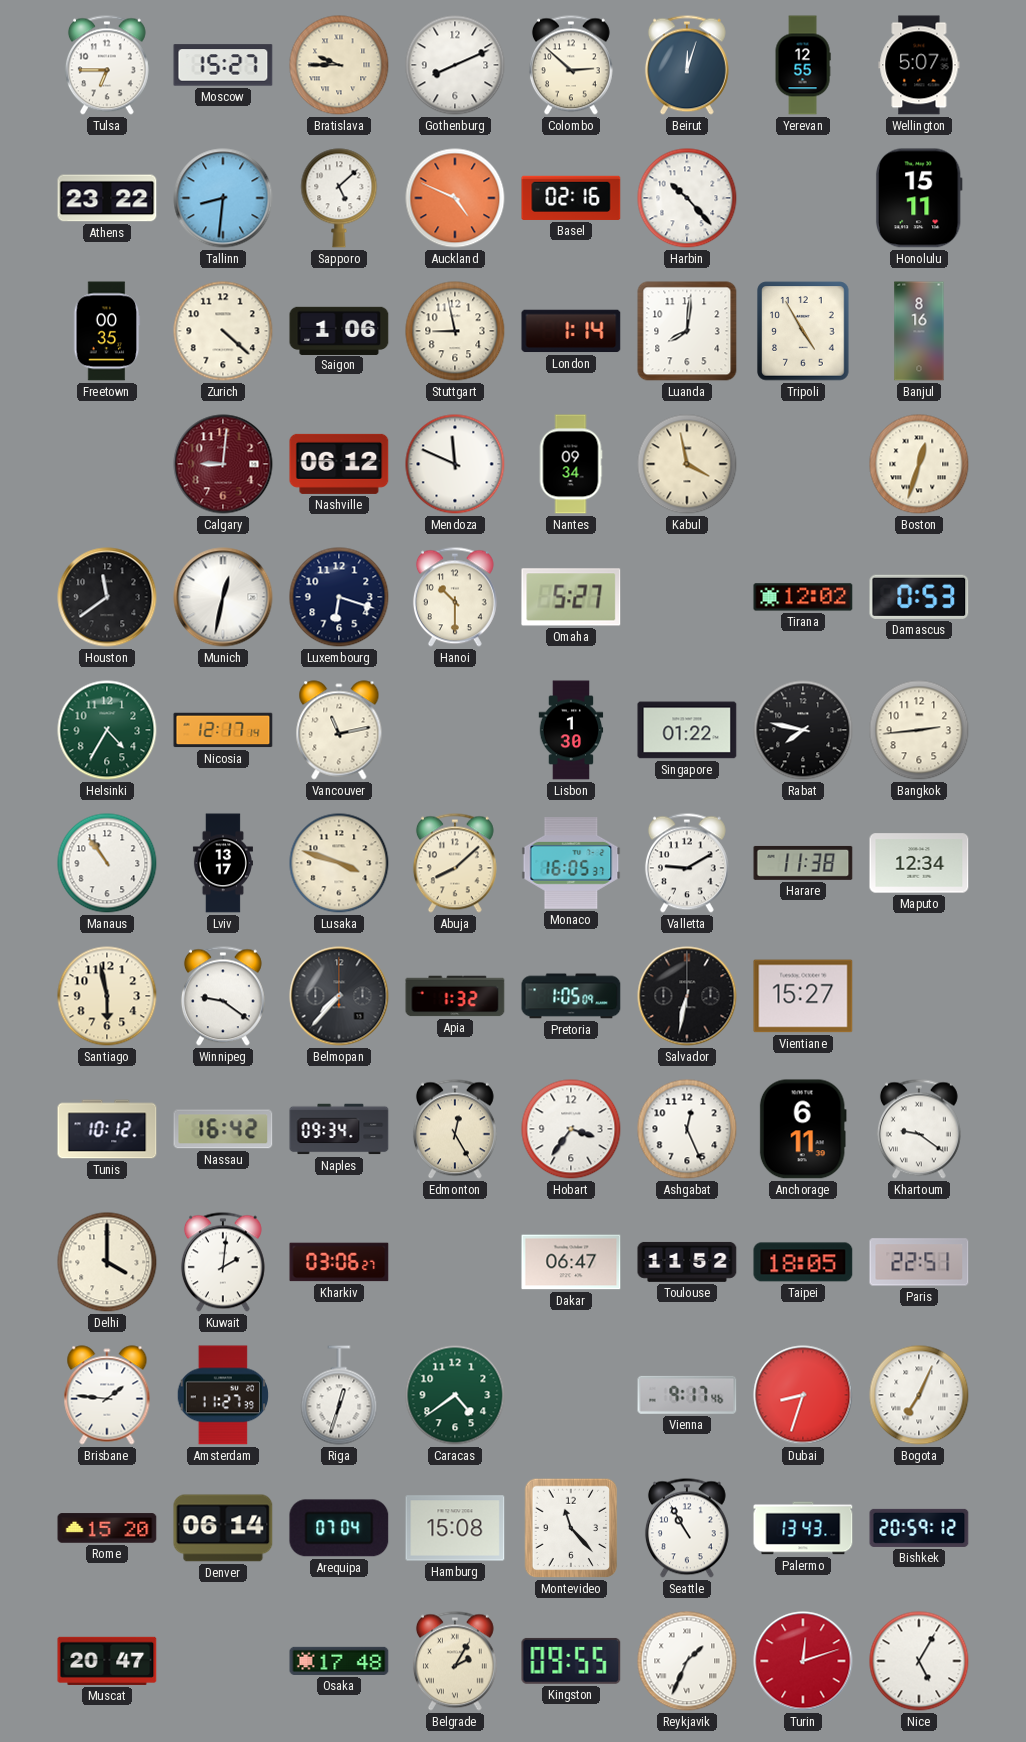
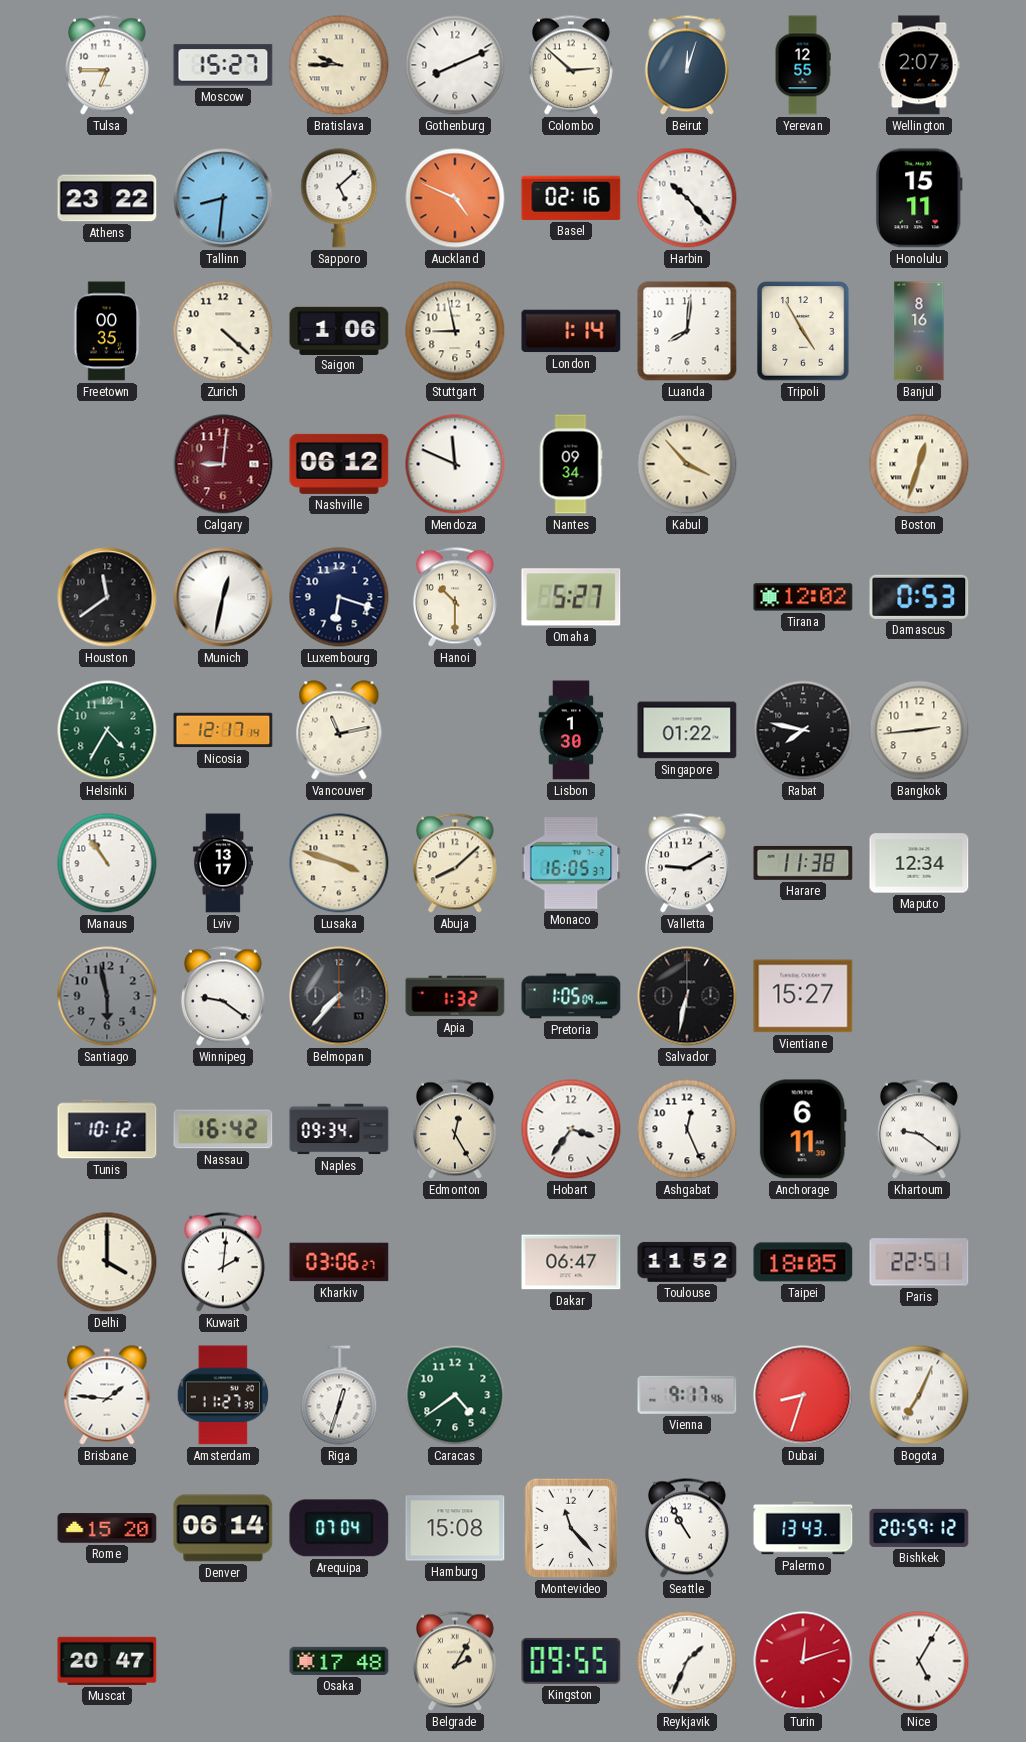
Wellington: 5:07 -> 2:07 (919, 65)
Kabul: 3:58 -> 3:53 (687, 464)
Santiago dial: cream -> grey (107, 996)
